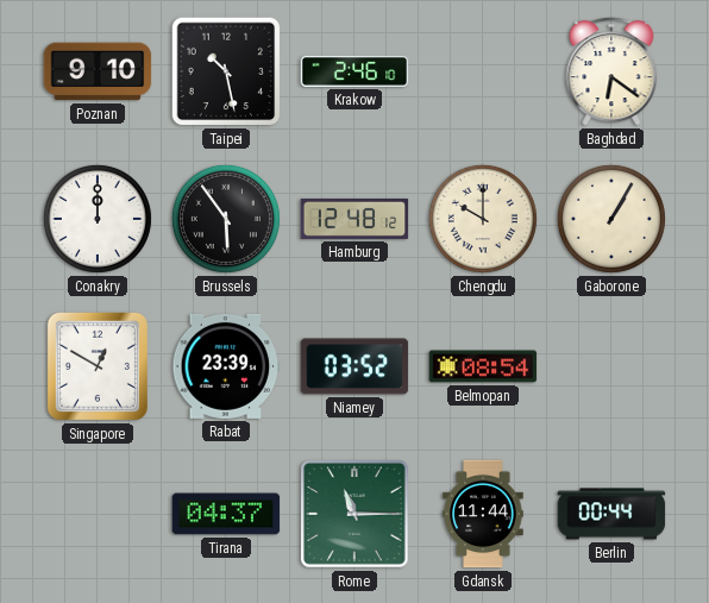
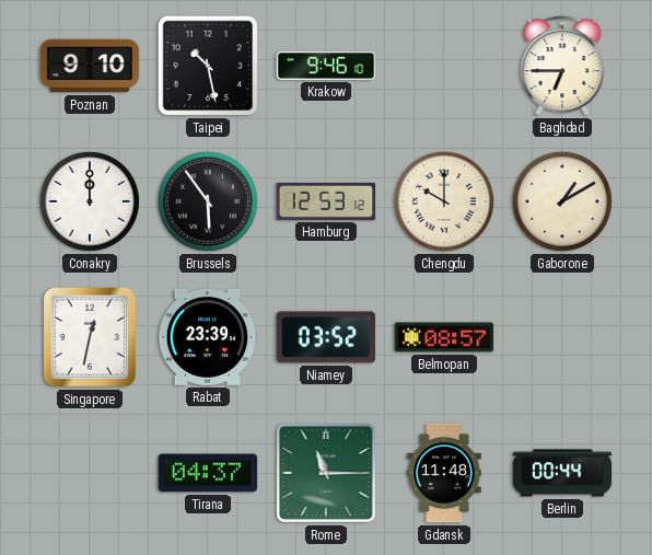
Krakow: 2:46 -> 9:46 (326, 66)
Baghdad: 6:21 -> 6:45 (562, 66)
Hamburg: 12:48 -> 12:53 (326, 201)
Gaborone: 1:05 -> 1:10 (562, 201)
Singapore: 12:50 -> 12:32 (90, 337)
Belmopan: 08:54 -> 08:57 (444, 337)
Gdansk: 11:44 -> 11:48 (444, 473)
